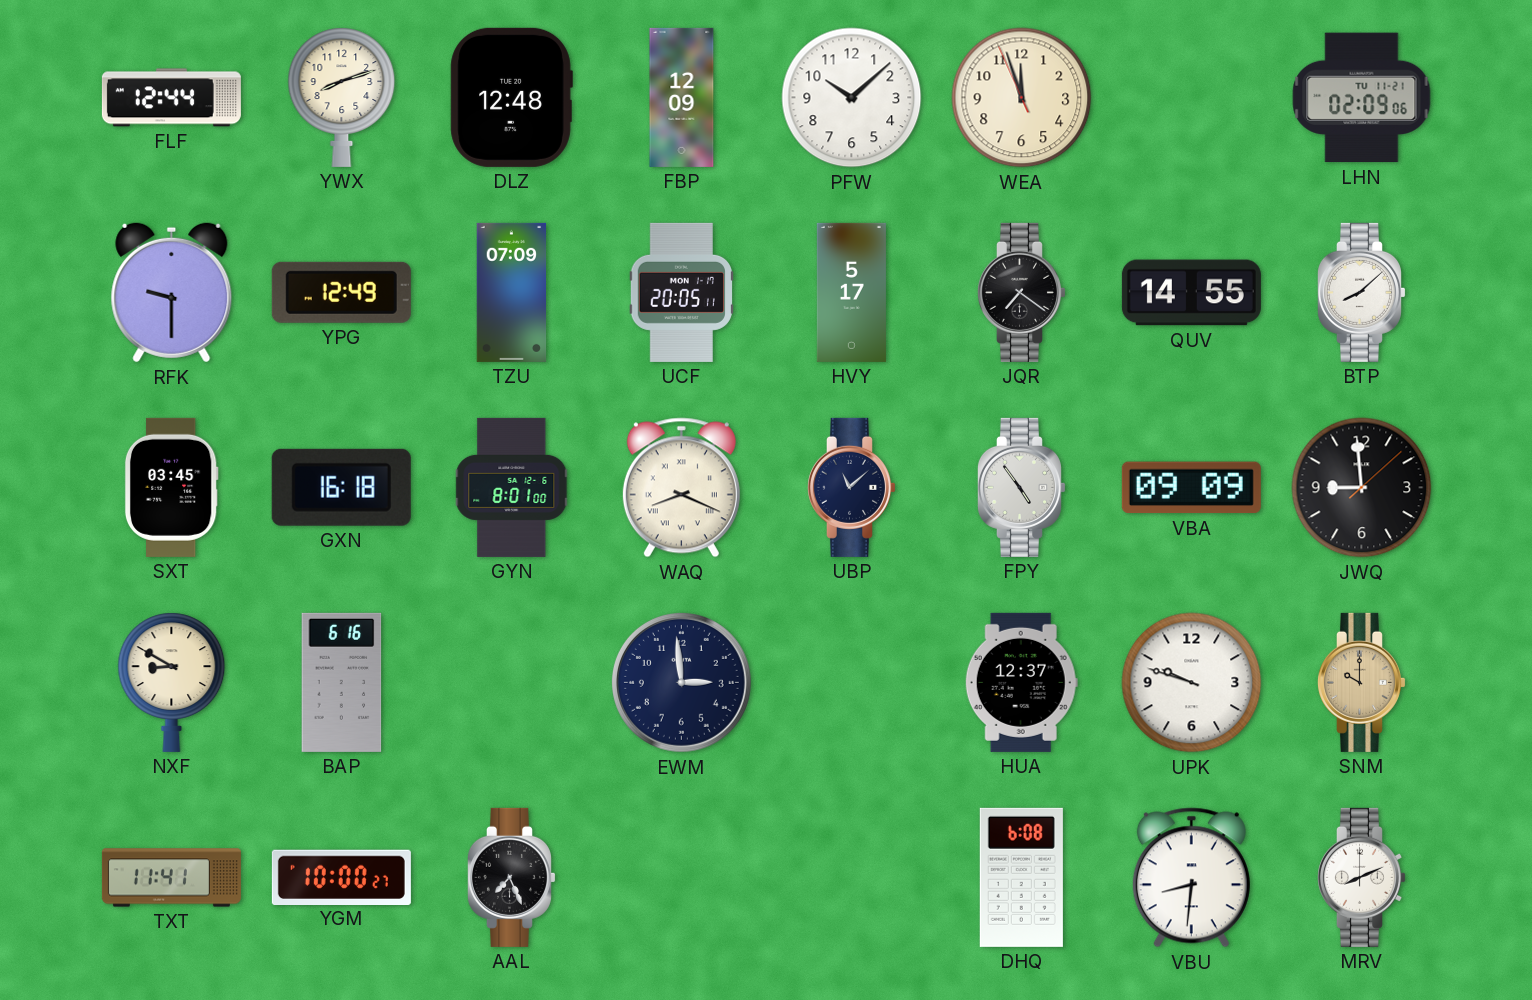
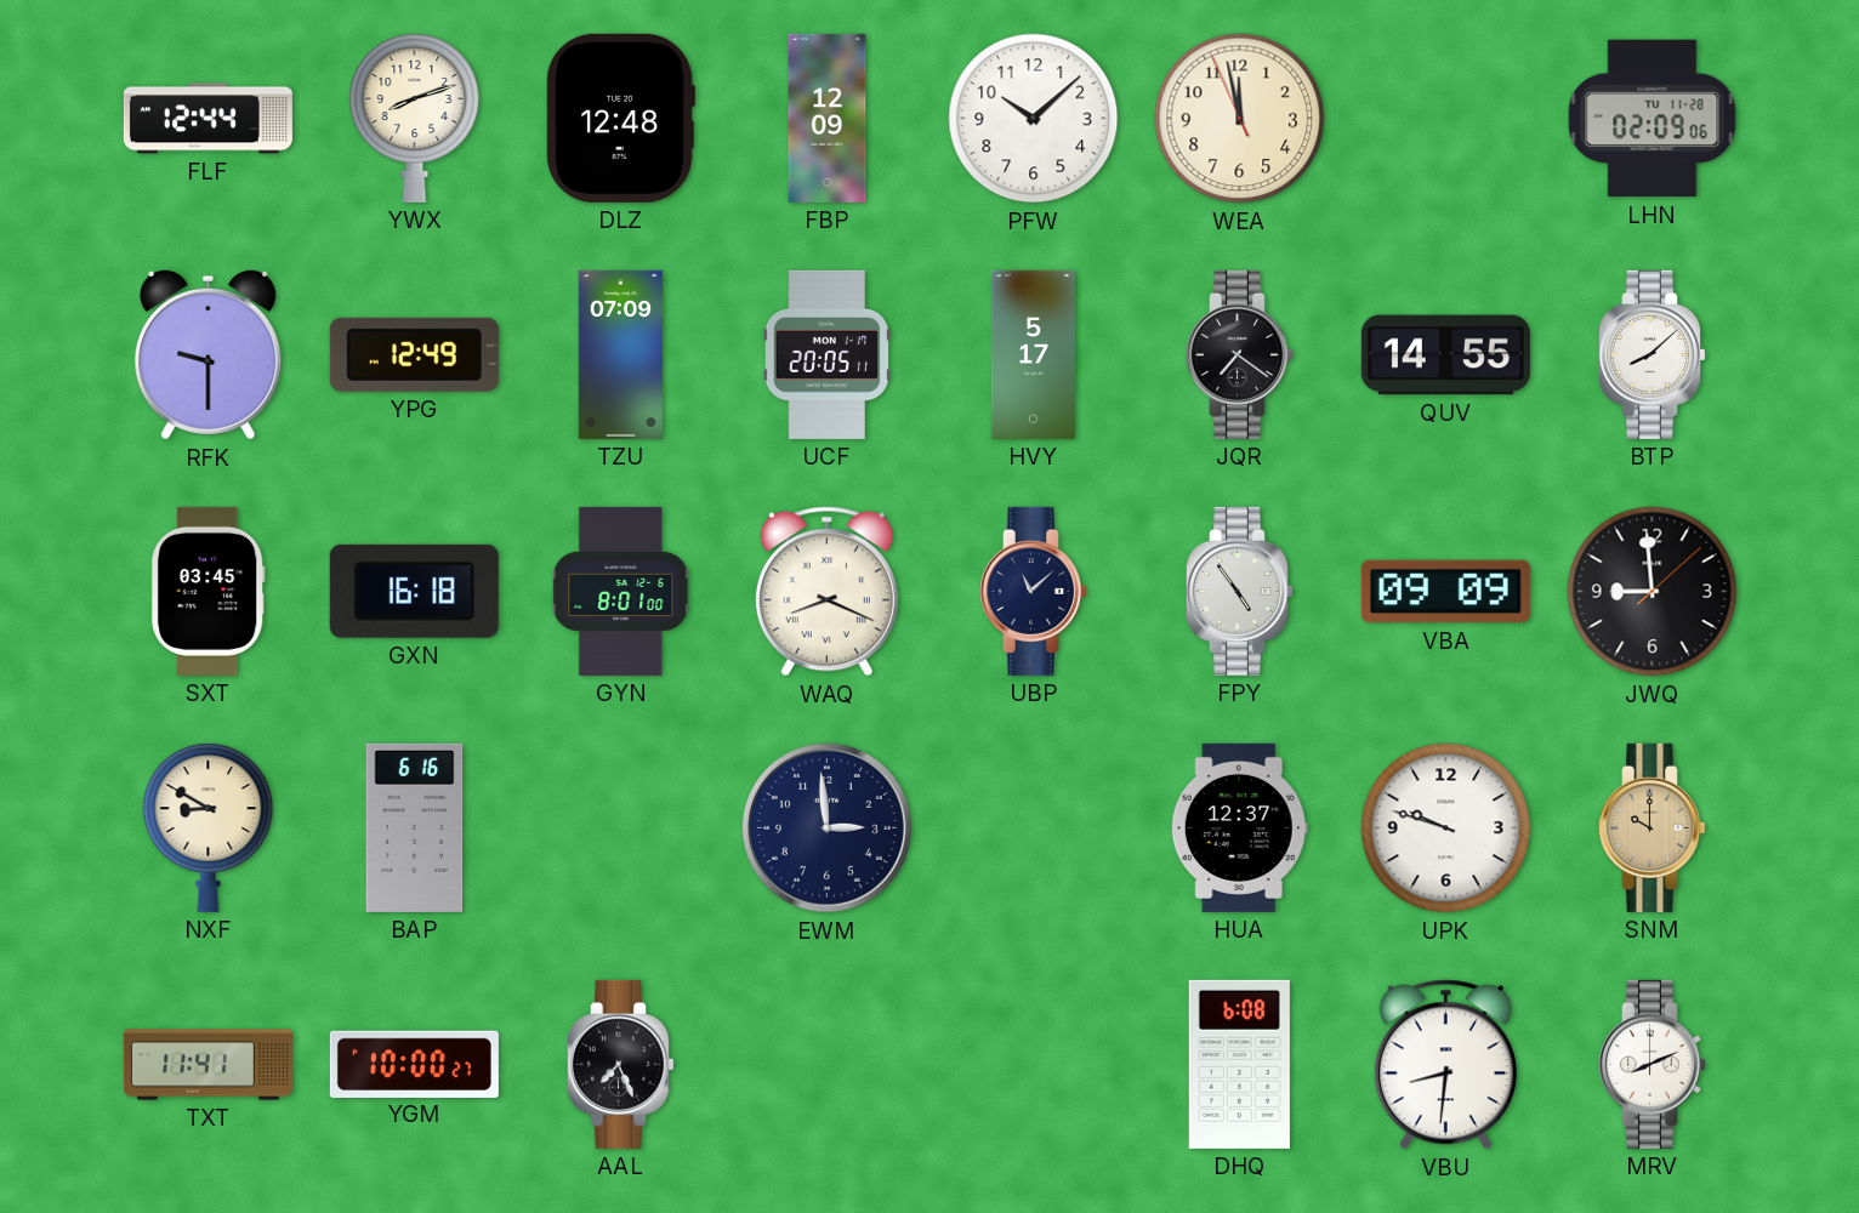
WEA: 11:56 -> 11:57 (1240, 119)
LHN date: TU 11-21 -> TU 11-28 (1653, 119)
